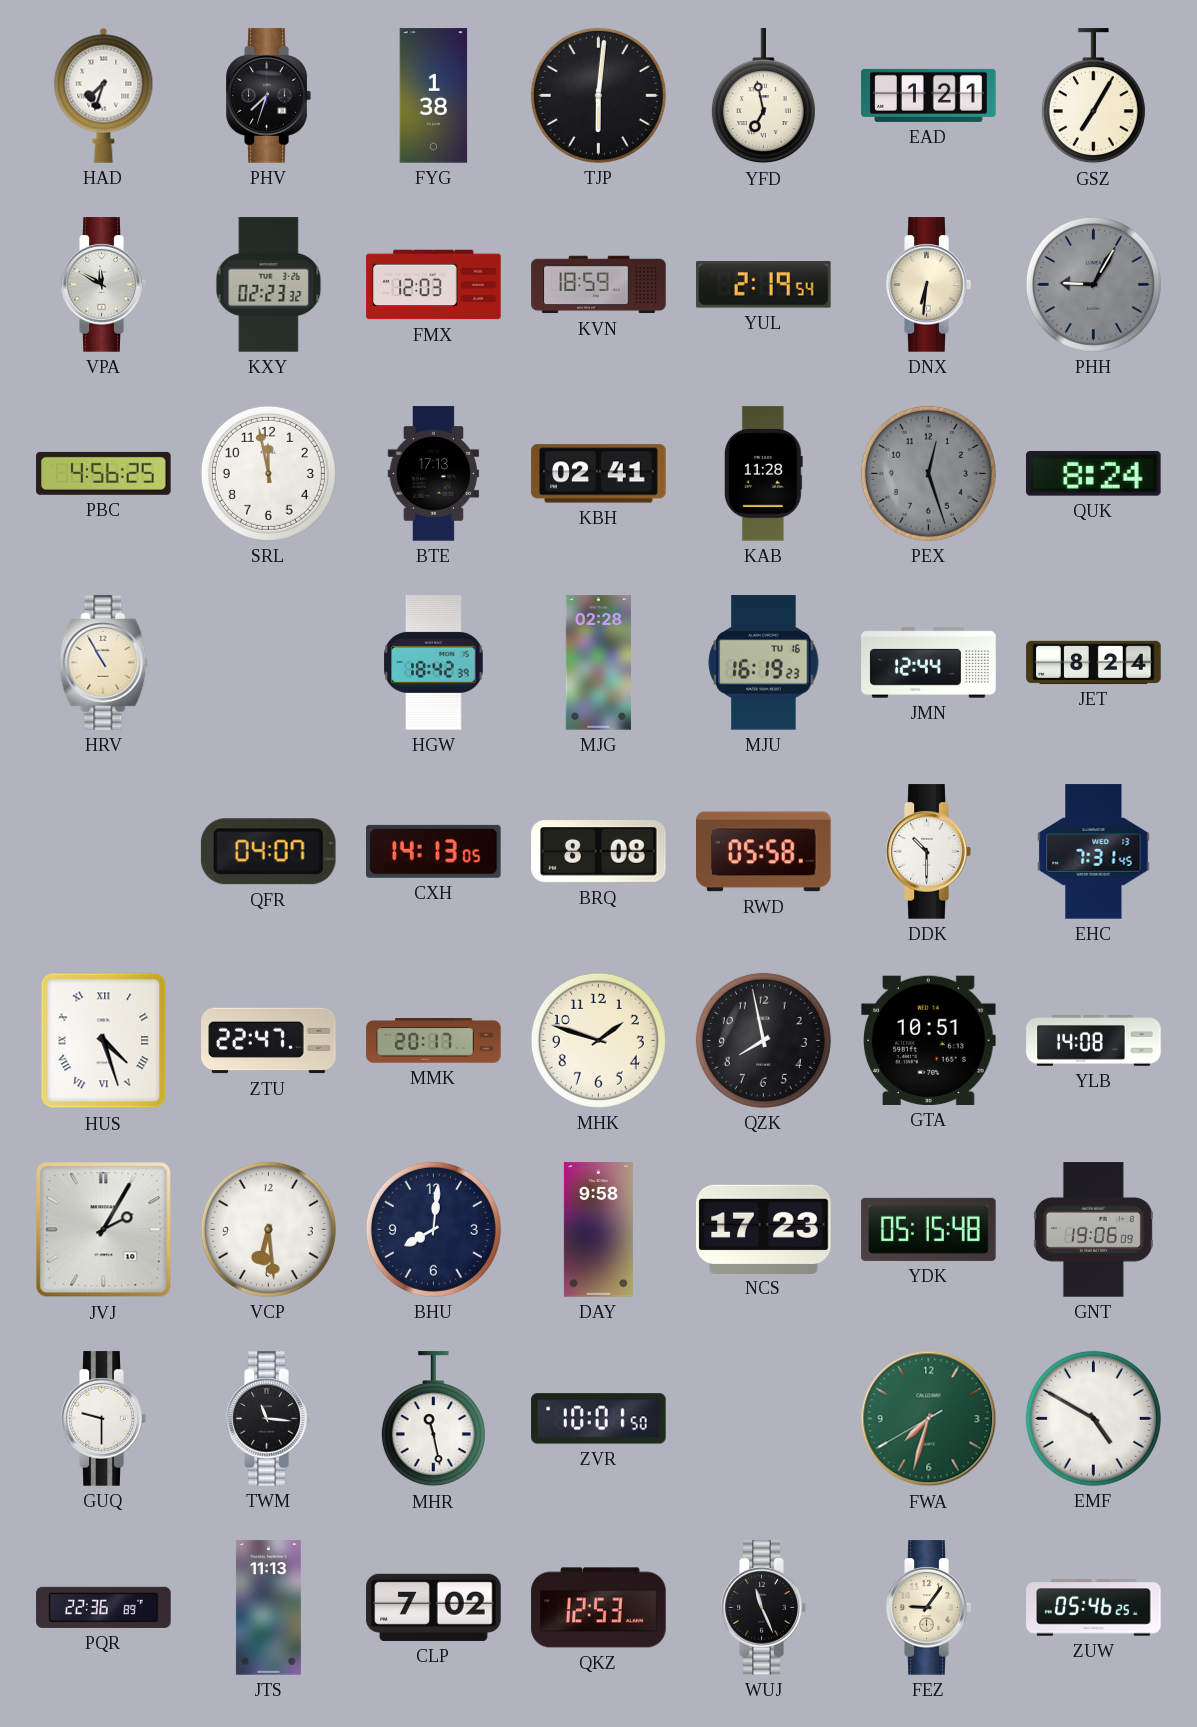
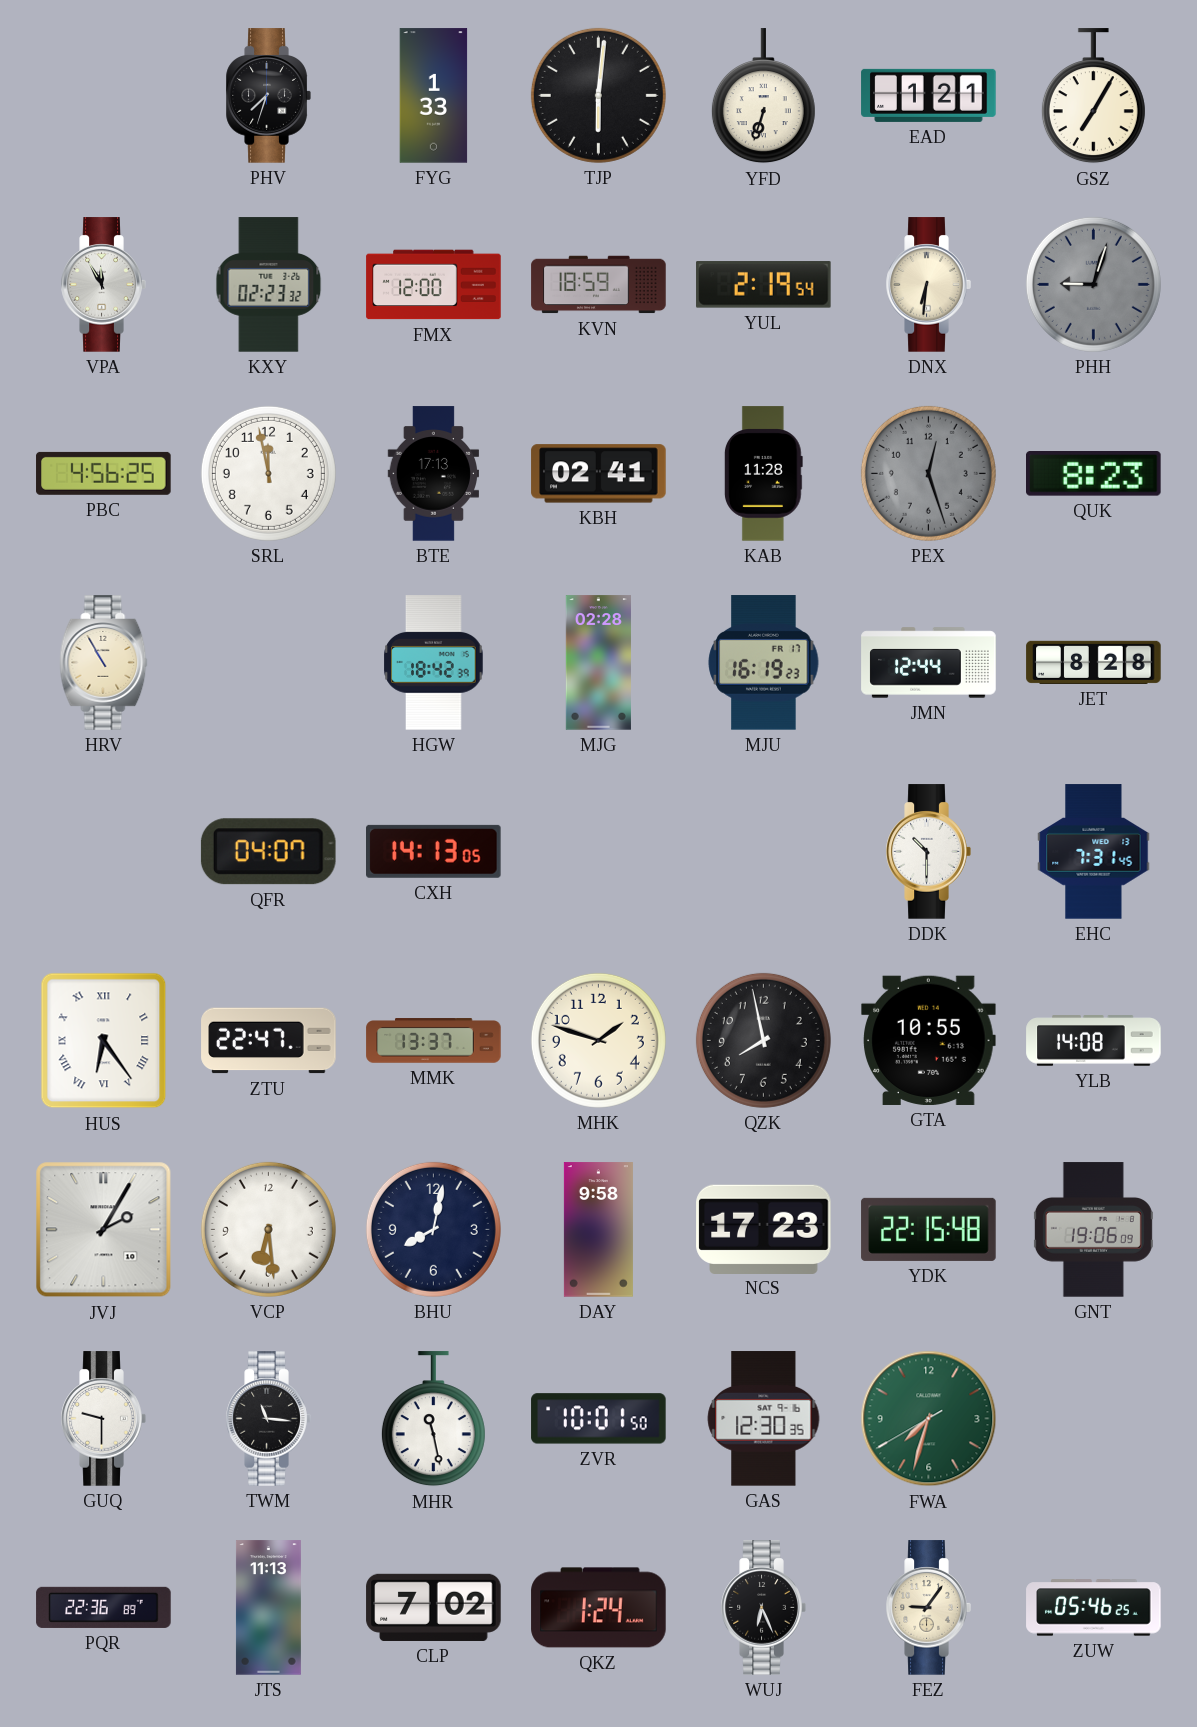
HAD: 7:33 -> none (104, 95)
FYG: 1:38 -> 1:33 (434, 96)
YFD: 6:58 -> 6:33 (763, 96)
VPA: 11:50 -> 11:55 (103, 285)
FMX: 12:03 -> 12:00 (434, 285)
PHH: 9:05 -> 9:03 (1093, 284)
QUK: 8:24 -> 8:23 (1094, 474)
MJU date: TU 16 -> FR 17 (764, 663)
JET: 8:24 -> 8:28 (1094, 662)
BRQ: 8:08 -> none (599, 852)
RWD: 05:58 -> none (764, 852)
HUS: 4:27 -> 6:24 (104, 1041)
MMK: 20:17 -> 13:37 (434, 1041)
GTA: 10:51 -> 10:55 (929, 1040)
BHU: 8:01 -> 8:02 (433, 1229)
YDK: 05:15 -> 22:15 (929, 1229)
GAS: none -> 12:30 (764, 1419)
EMF: 4:50 -> none (1093, 1418)
QKZ: 12:53 -> 1:24 (599, 1608)
WUJ: 11:26 -> 6:26 (763, 1608)
